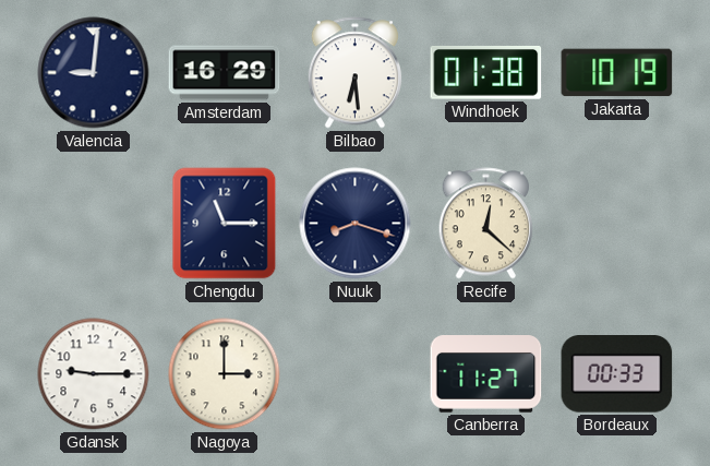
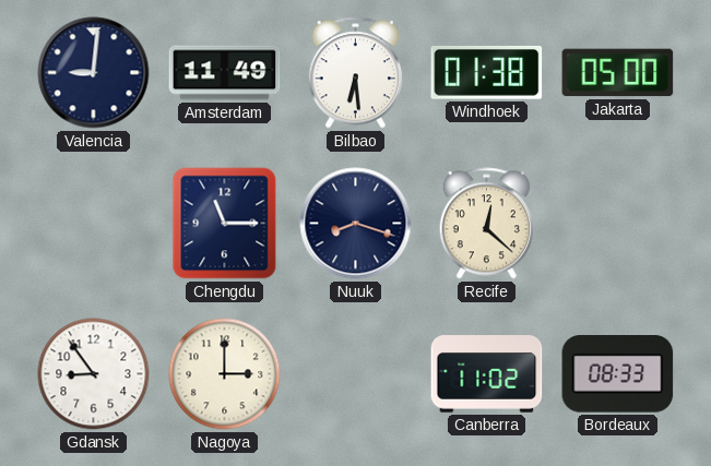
Amsterdam: 16:29 -> 11:49 (225, 73)
Jakarta: 10:19 -> 05:00 (618, 73)
Gdansk: 9:15 -> 8:54 (94, 374)
Canberra: 11:27 -> 11:02 (487, 374)
Bordeaux: 00:33 -> 08:33 (618, 374)
